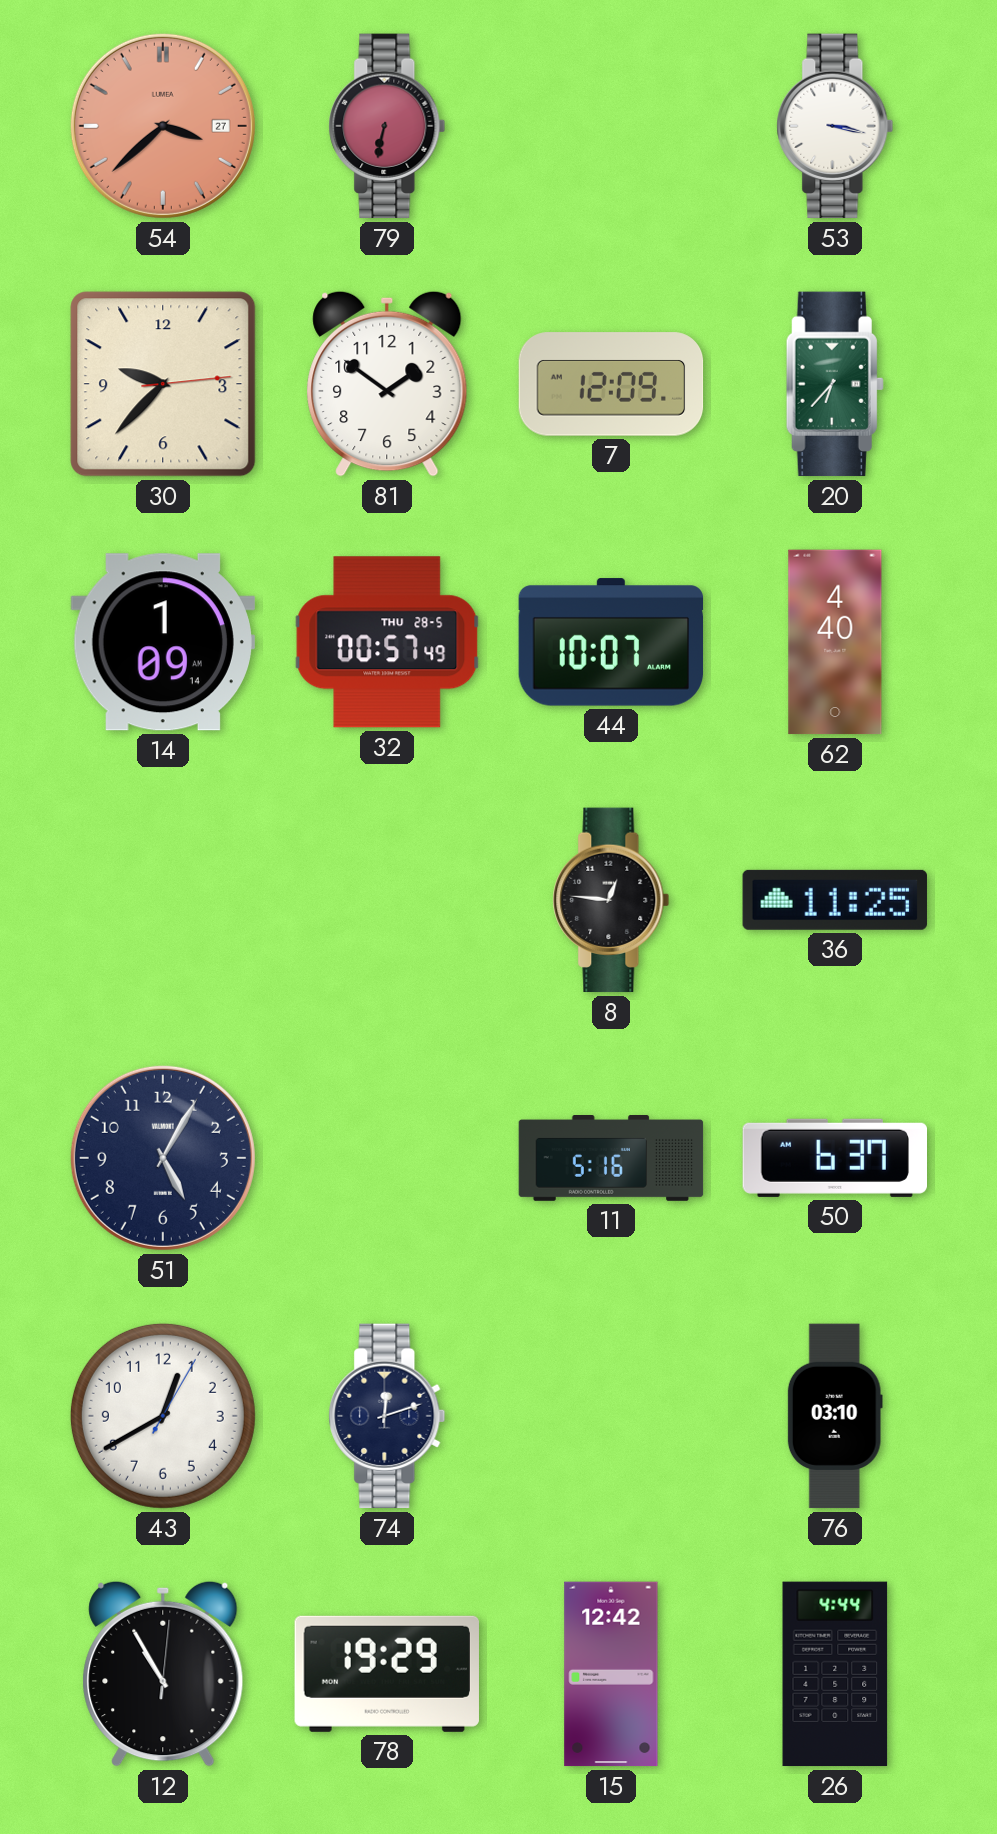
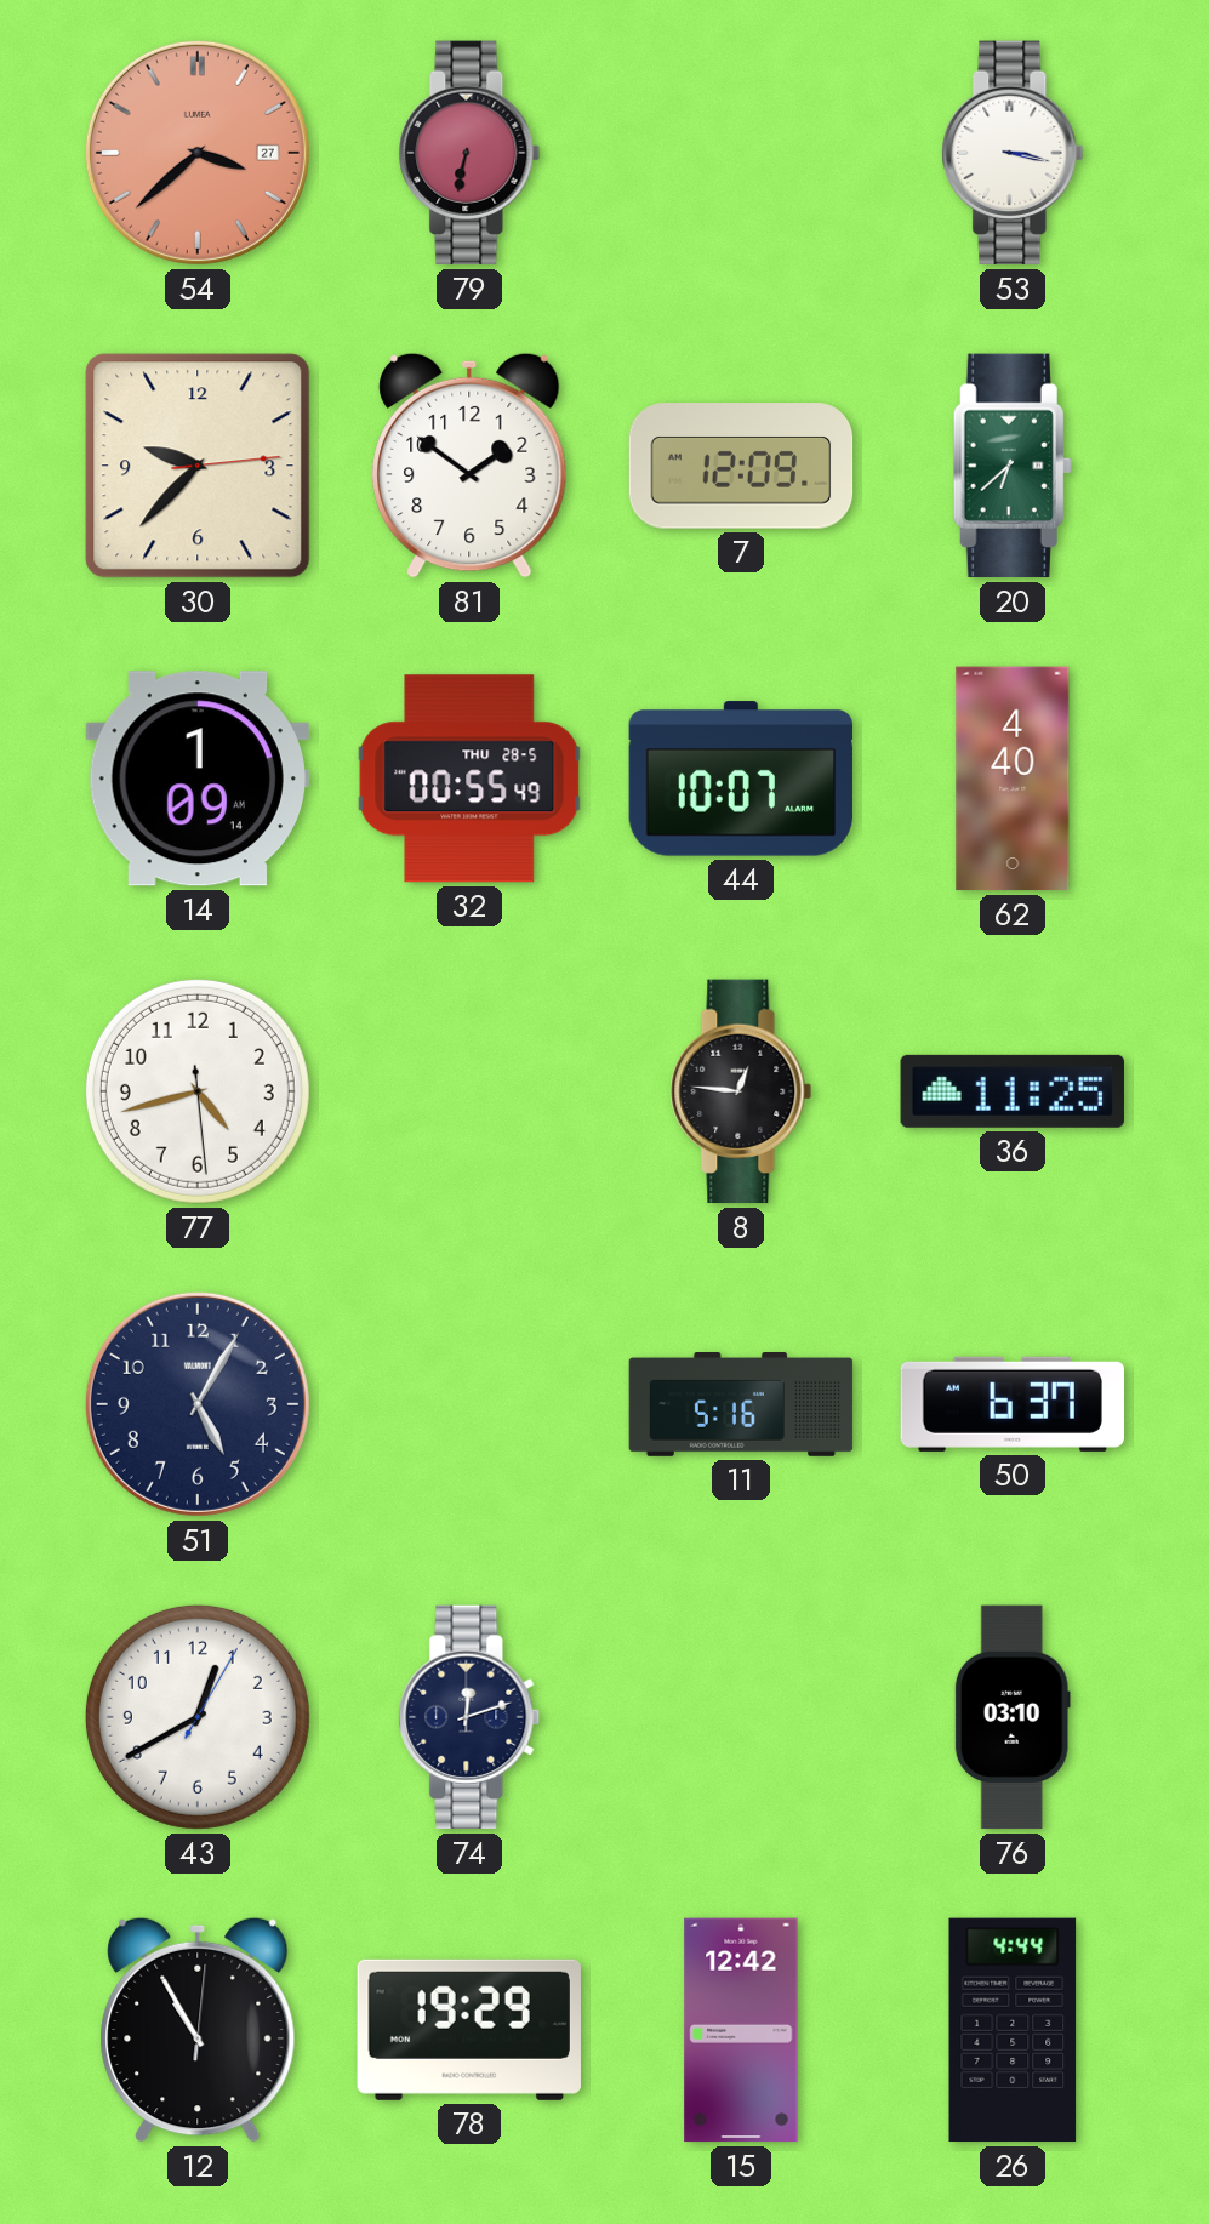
20: 6:37 -> 6:38 (1013, 466)
32: 00:57 -> 00:55 (469, 779)
77: none -> 4:42 (198, 1091)
